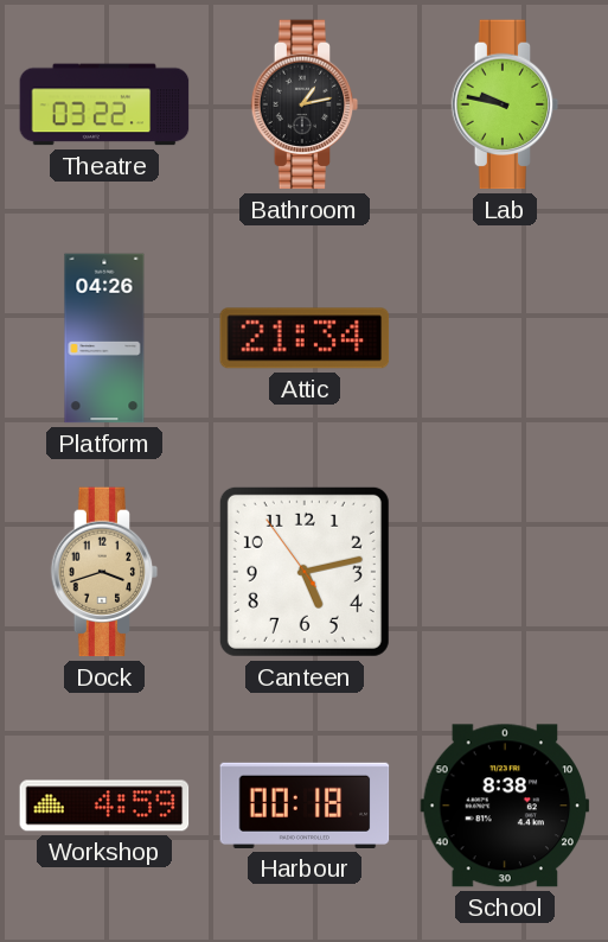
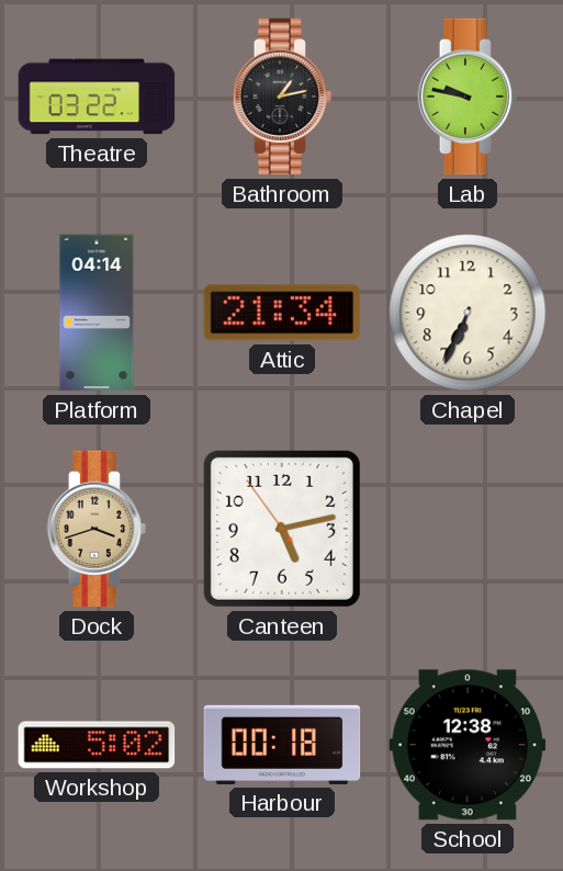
Platform: 04:26 -> 04:14 (97, 313)
Chapel: none -> 6:34 (468, 313)
Workshop: 4:59 -> 5:02 (97, 745)
School: 8:38 -> 12:38 (468, 745)
